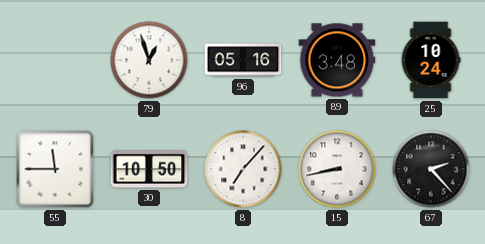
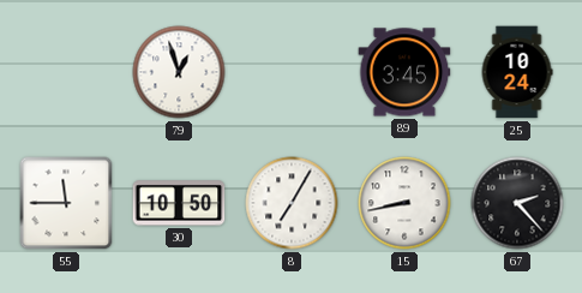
96: 05:16 -> none (243, 60)
89: 3:48 -> 3:45 (404, 72)
8: 7:07 -> 7:05 (292, 203)
